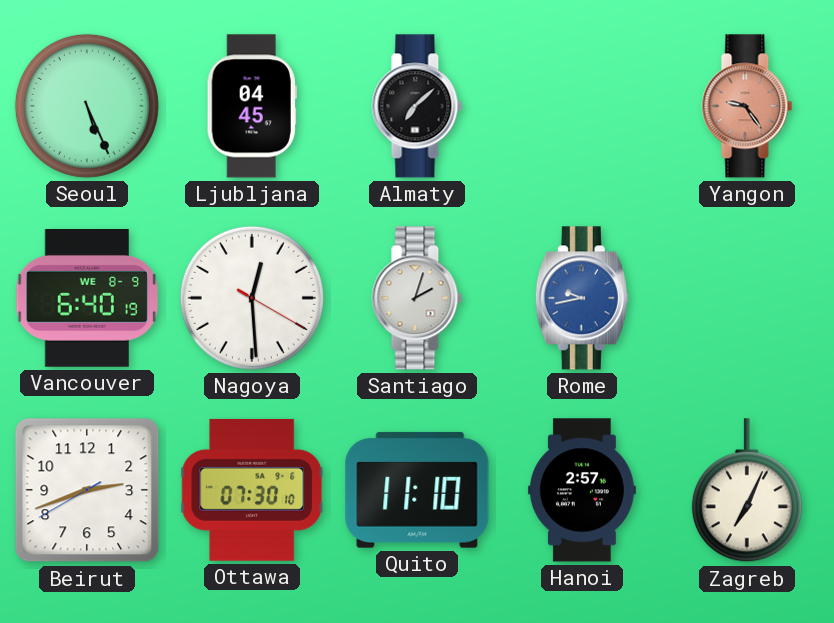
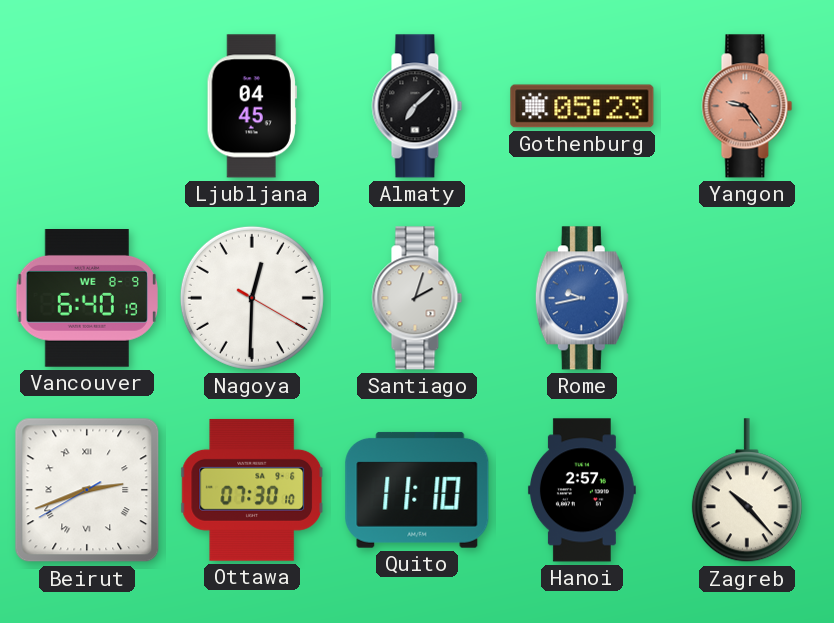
Seoul: 5:26 -> none (87, 106)
Gothenburg: none -> 05:23 (582, 106)
Nagoya: 12:29 -> 12:30 (252, 298)
Beirut numerals: Arabic -> Roman (87, 490)
Zagreb: 7:04 -> 10:23 (747, 491)
